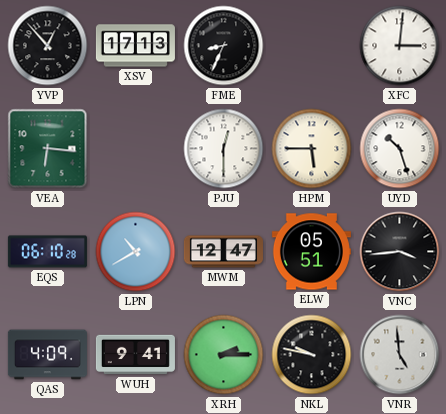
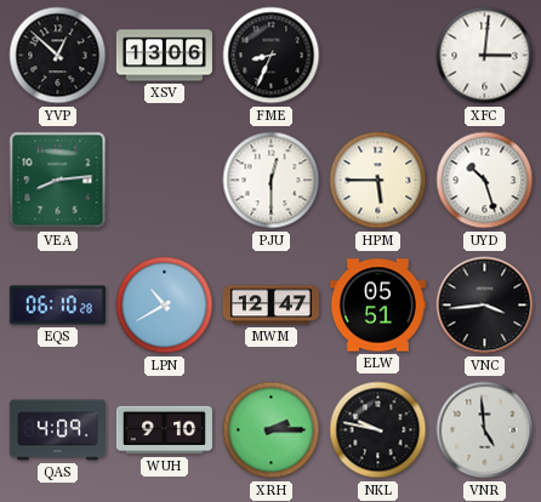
YVP: 12:53 -> 12:52 (58, 56)
XSV: 17:13 -> 13:06 (164, 56)
VEA: 6:16 -> 8:14 (58, 181)
WUH: 9:41 -> 9:10 (164, 430)
